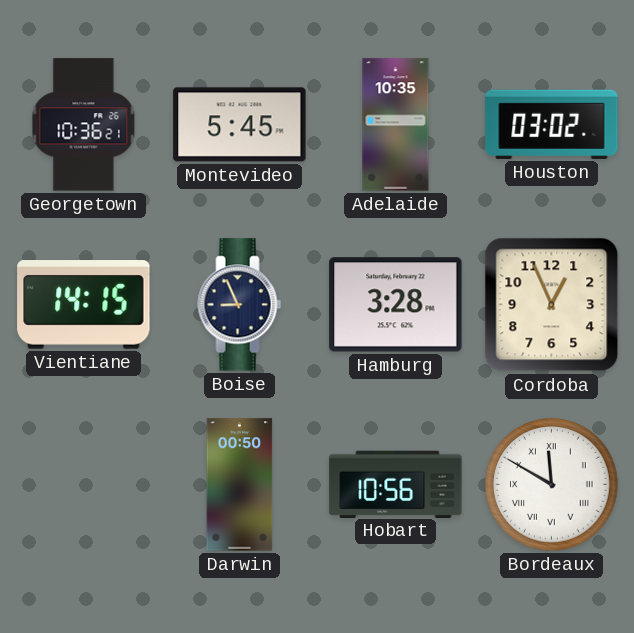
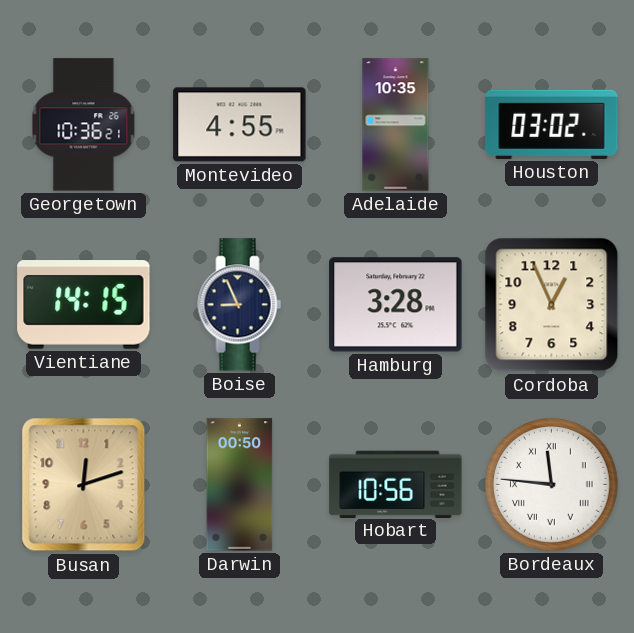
Montevideo: 5:45 -> 4:55 (240, 125)
Busan: none -> 12:12 (84, 485)
Bordeaux: 11:50 -> 11:46 (552, 485)
